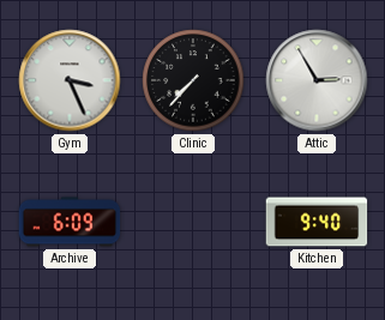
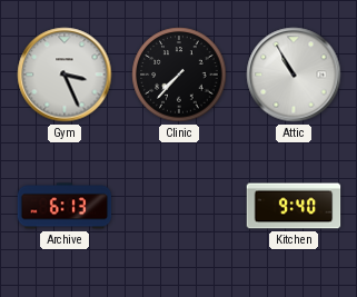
Attic: 2:55 -> 10:55 (294, 75)
Archive: 6:09 -> 6:13 (65, 206)
